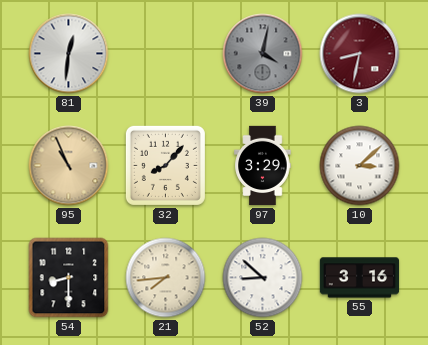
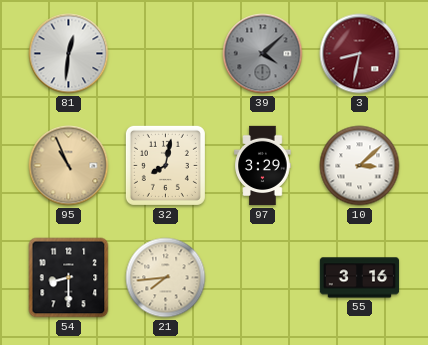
39: 4:02 -> 4:08 (263, 54)
32: 8:07 -> 8:02 (165, 165)
52: 8:52 -> none (263, 278)
